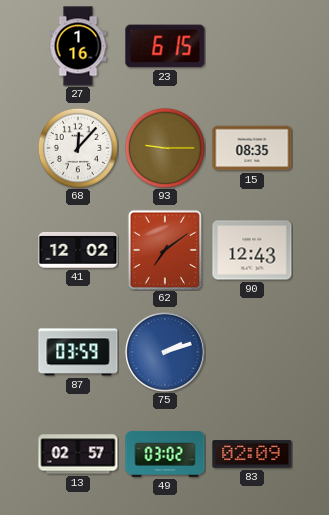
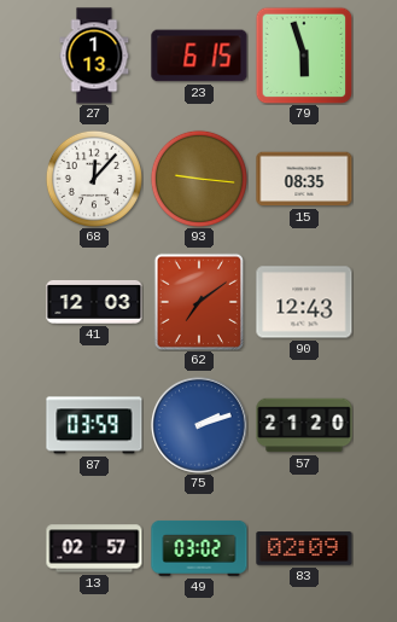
27: 1:16 -> 1:13 (94, 56)
79: none -> 5:57 (304, 56)
93: 9:15 -> 9:16 (199, 179)
41: 12:02 -> 12:03 (94, 302)
57: none -> 21:20 (304, 425)
